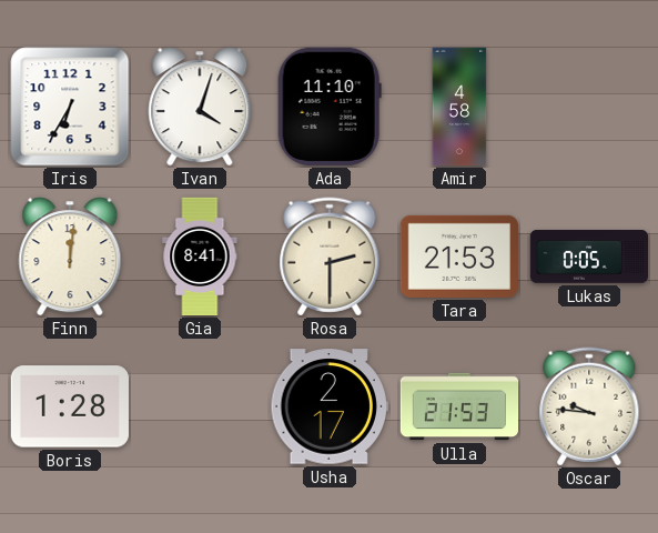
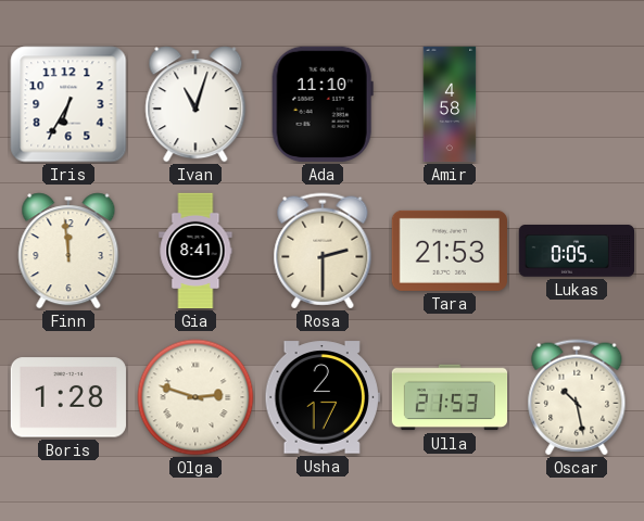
Ivan: 4:03 -> 11:03 (195, 104)
Finn: 12:01 -> 11:59 (68, 251)
Olga: none -> 2:48 (195, 397)
Oscar: 9:46 -> 10:28 (577, 397)
